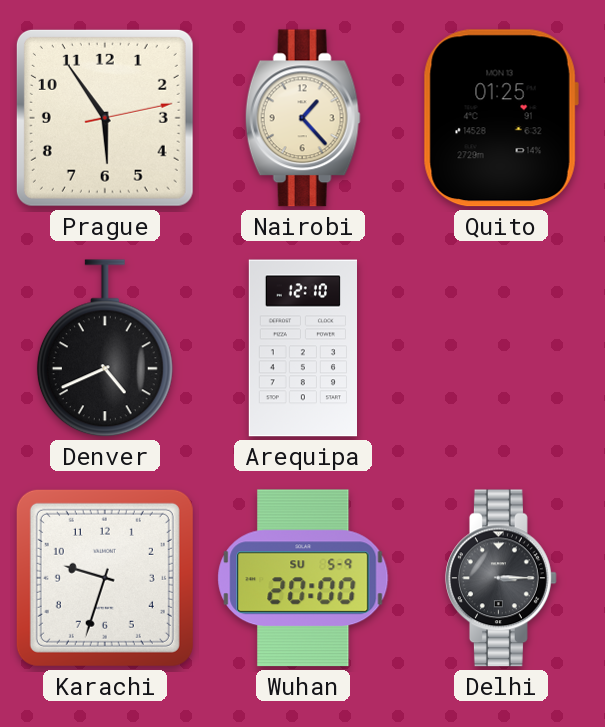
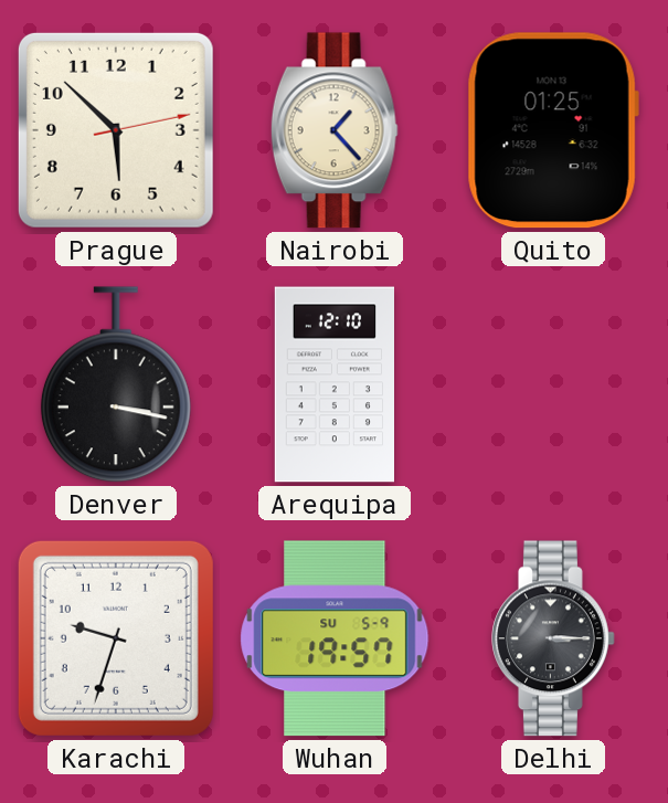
Prague: 5:54 -> 5:52 (116, 130)
Denver: 4:41 -> 3:17 (116, 384)
Wuhan: 20:00 -> 19:57 (335, 638)
